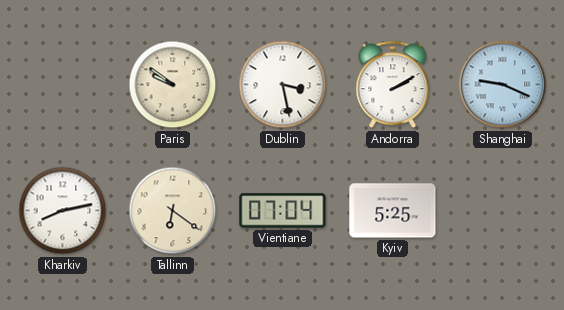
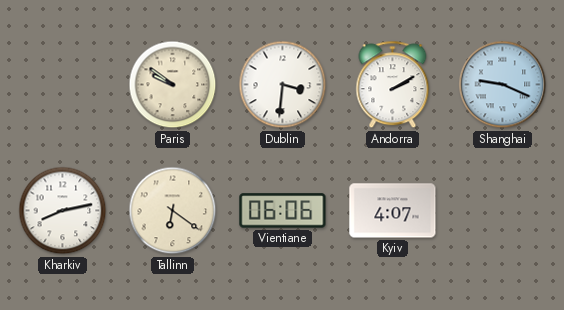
Dublin: 3:28 -> 3:31 (283, 85)
Vientiane: 07:04 -> 06:06 (283, 211)
Kyiv: 5:25 -> 4:07 (393, 211)
